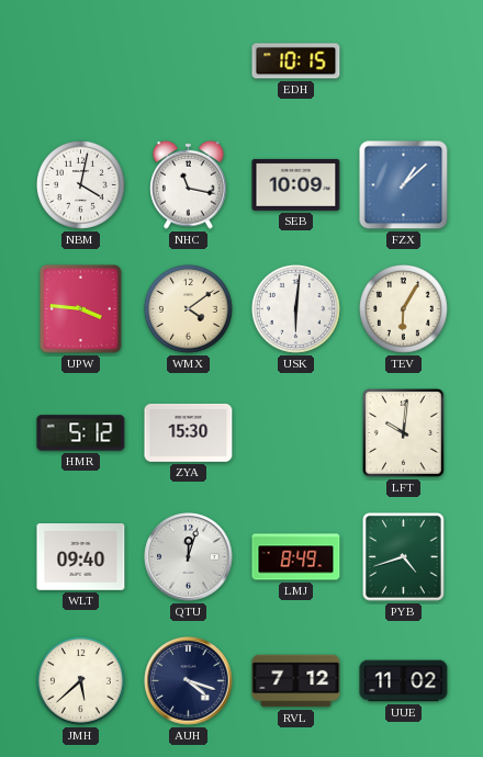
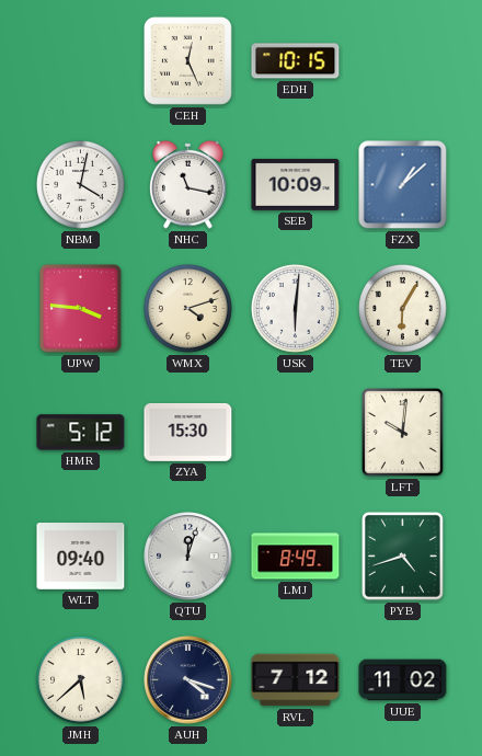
CEH: none -> 12:26 (187, 60)
WMX: 4:09 -> 4:12 (188, 309)
